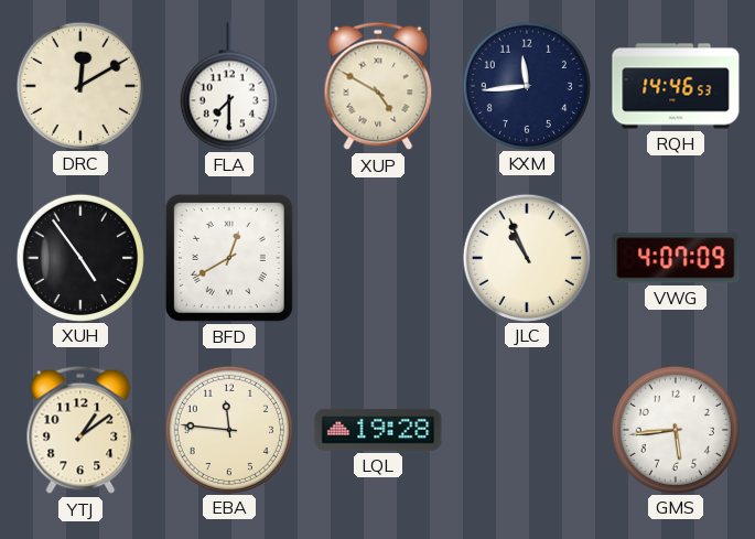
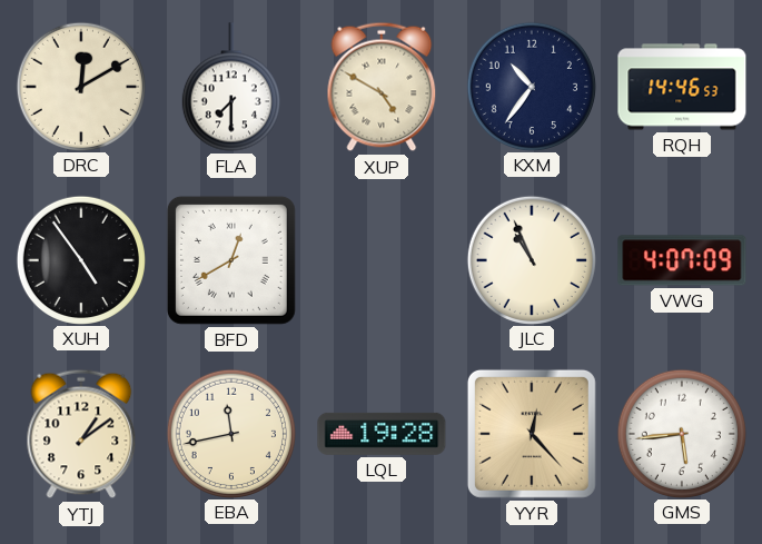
KXM: 11:44 -> 10:36 (531, 86)
EBA: 11:46 -> 11:43 (230, 433)
YYR: none -> 12:23 (532, 434)
